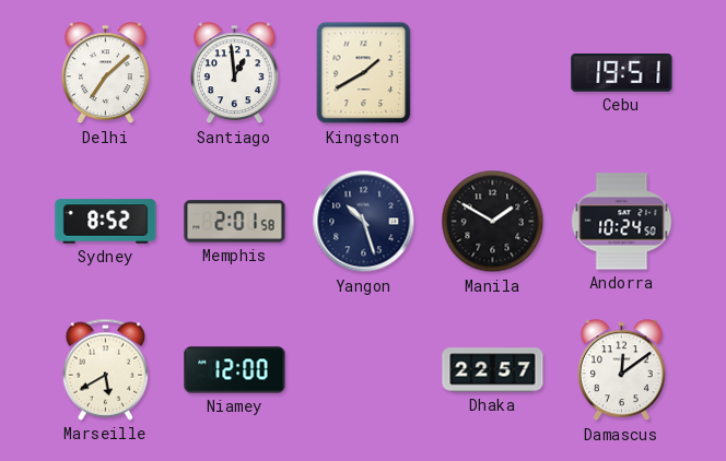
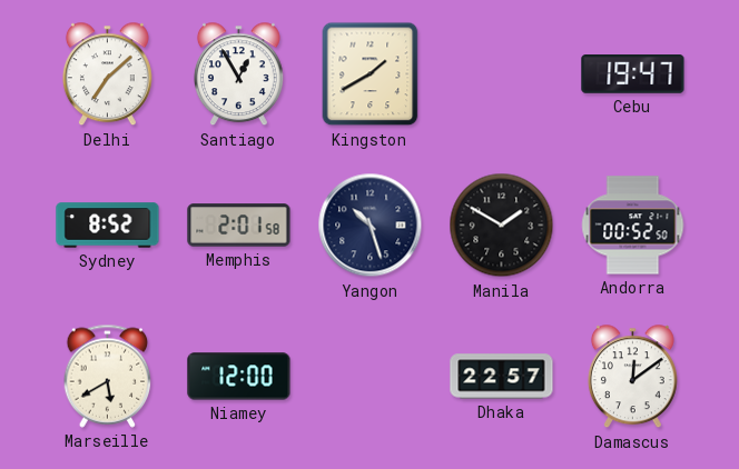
Santiago: 12:59 -> 12:55 (238, 74)
Cebu: 19:51 -> 19:47 (633, 74)
Andorra: 10:24 -> 00:52 (633, 226)
